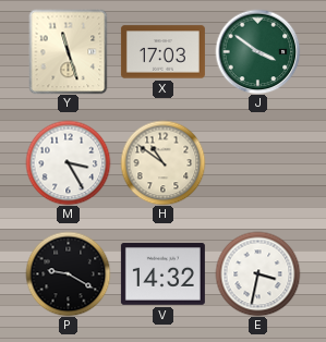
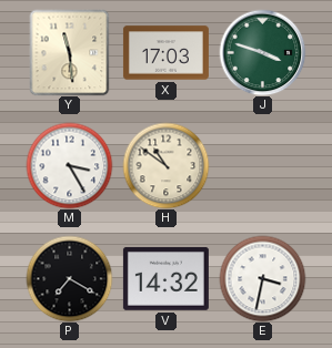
Y: 11:27 -> 11:29 (70, 52)
J: 3:51 -> 3:48 (262, 52)
P: 9:20 -> 7:20 (69, 278)
